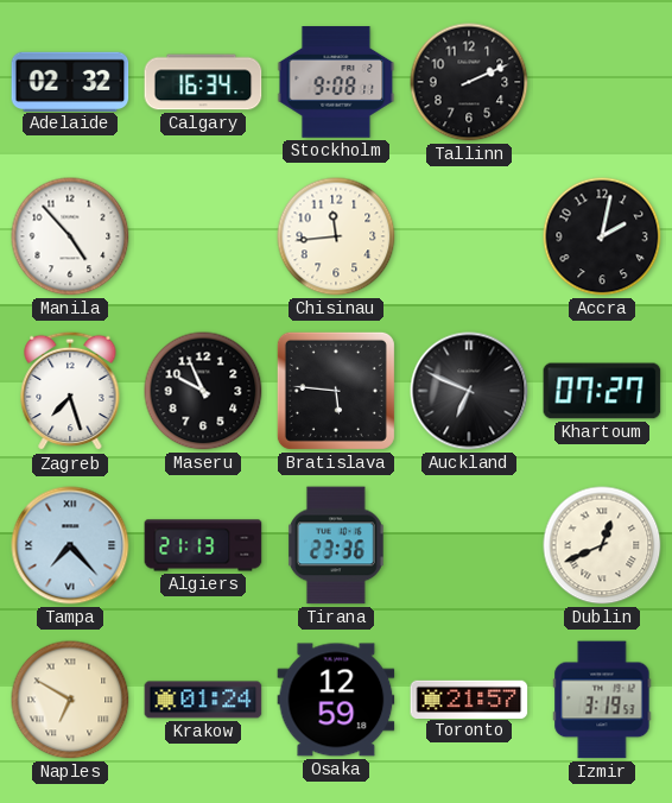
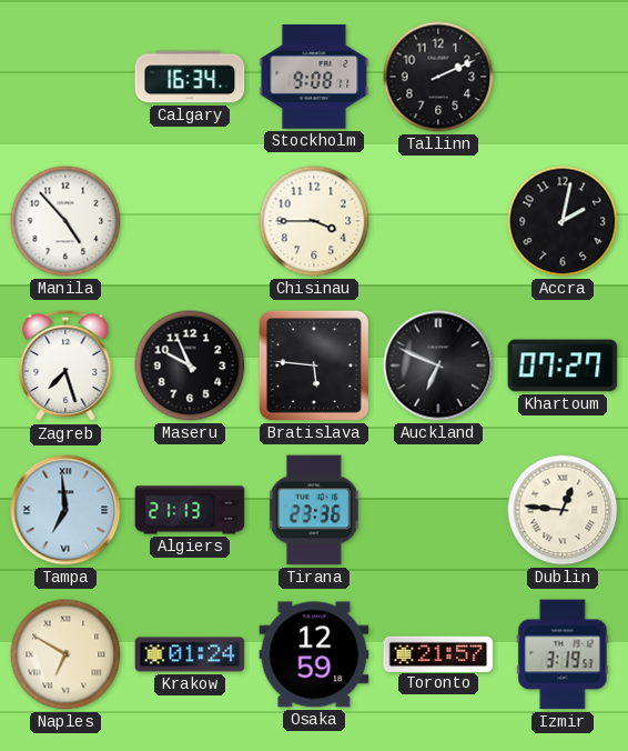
Adelaide: 02:32 -> none (70, 81)
Chisinau: 11:44 -> 3:45 (314, 221)
Tampa: 7:23 -> 6:59 (65, 510)
Dublin: 12:41 -> 12:46 (563, 510)
